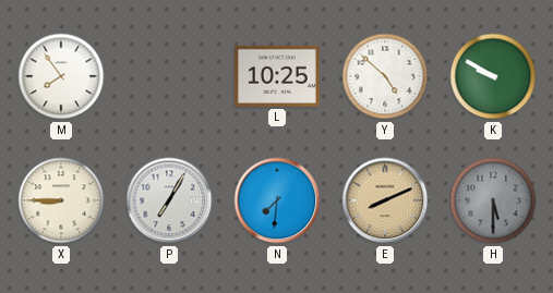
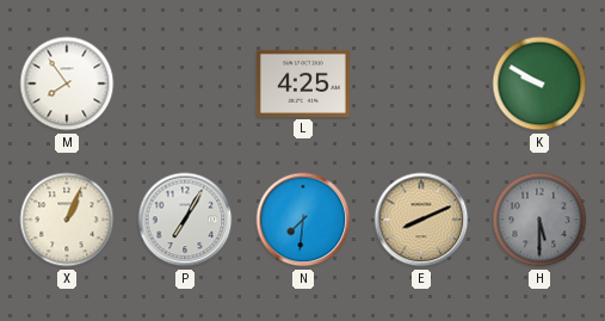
L: 10:25 -> 4:25 (303, 84)
Y: 4:52 -> none (385, 76)
X: 8:45 -> 1:04 (67, 220)
